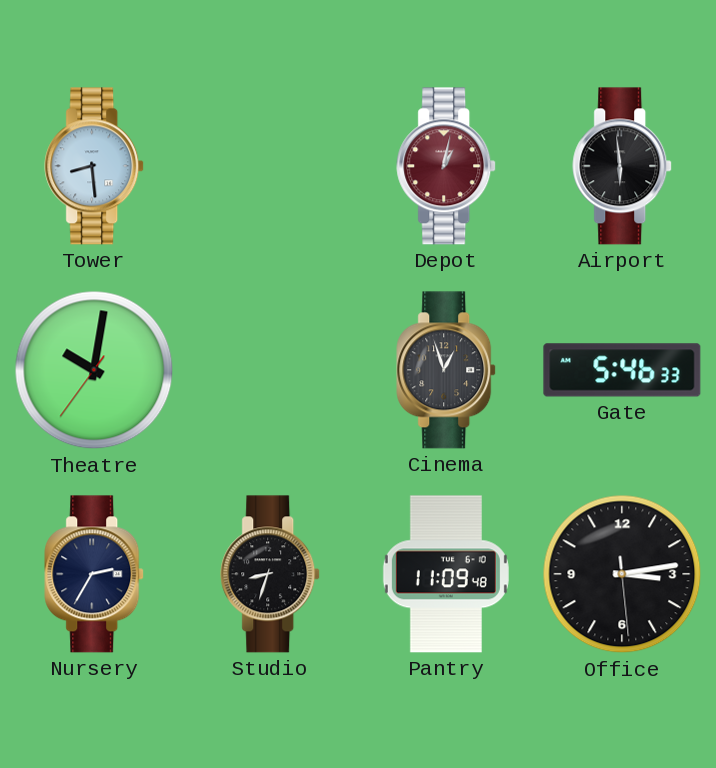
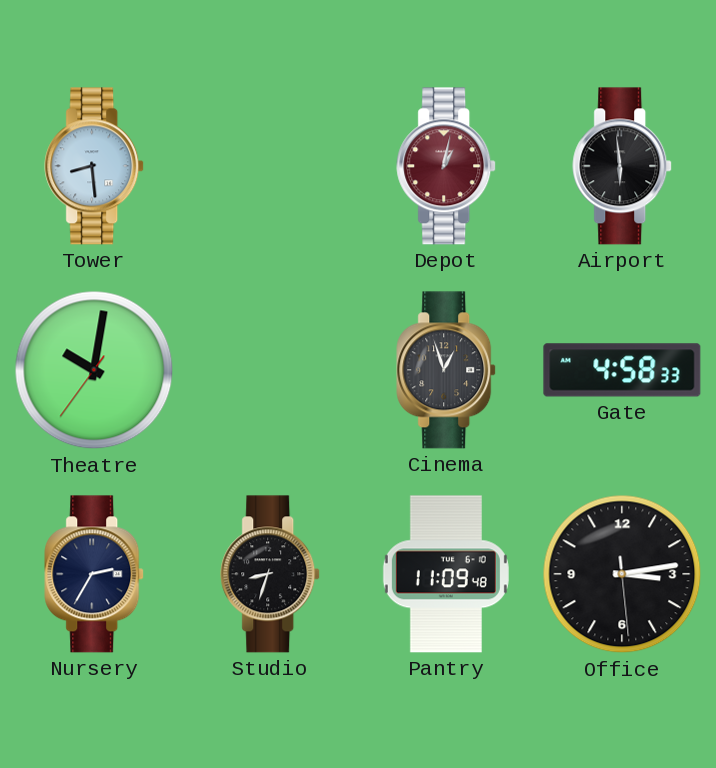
Gate: 5:46 -> 4:58 (622, 370)
